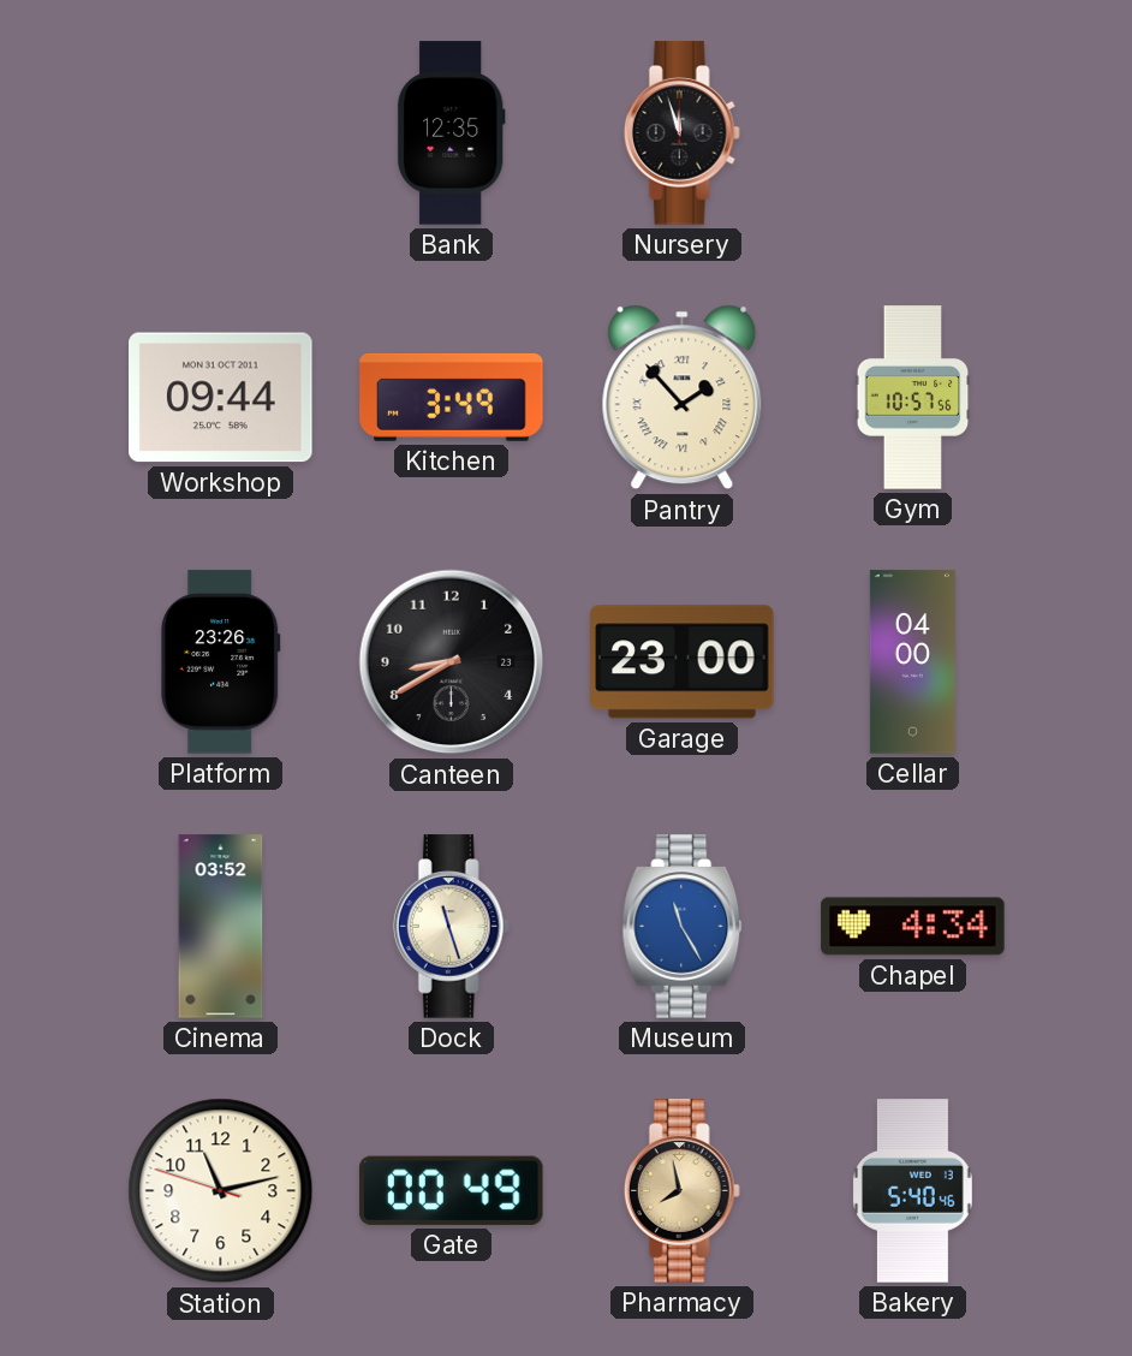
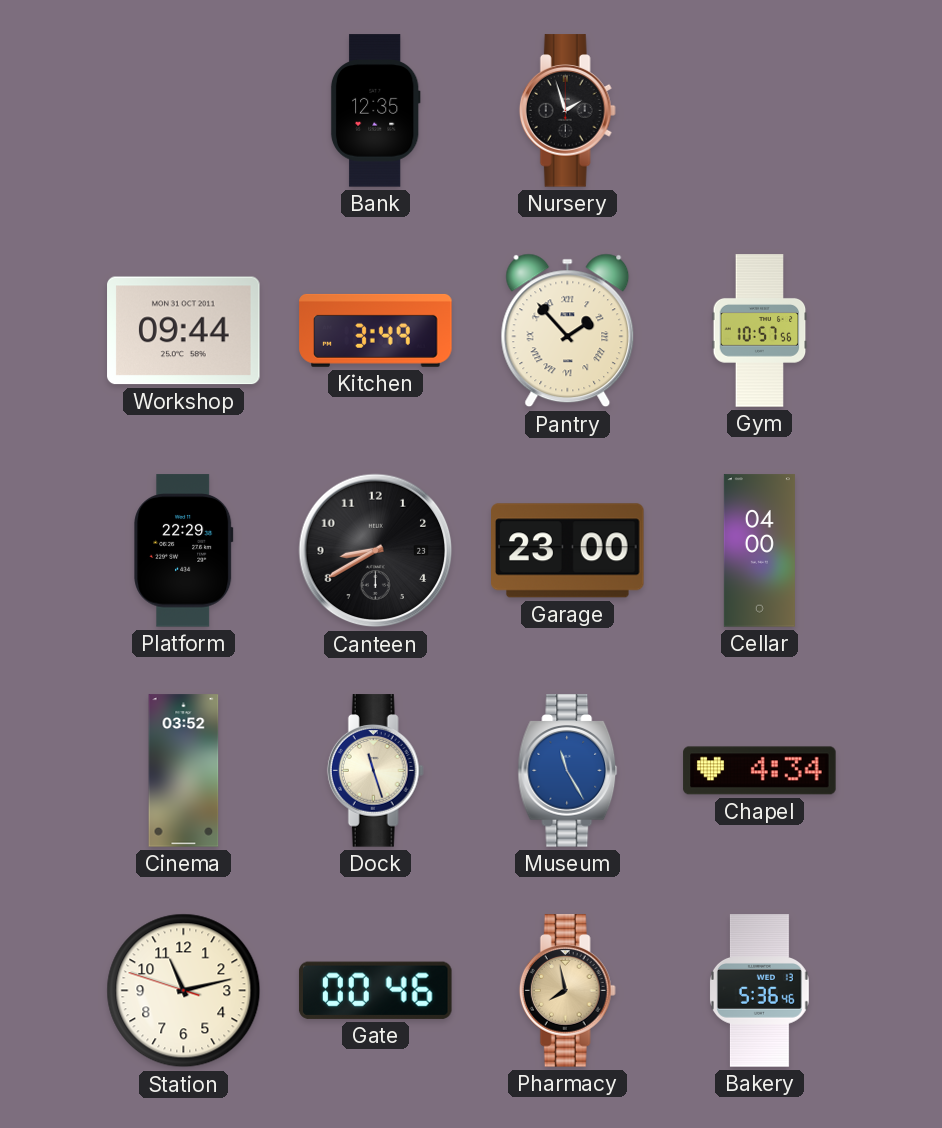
Nursery: 11:57 -> 1:57 (567, 111)
Platform: 23:26 -> 22:29 (184, 551)
Gate: 00:49 -> 00:46 (375, 990)
Bakery: 5:40 -> 5:36 (759, 991)
